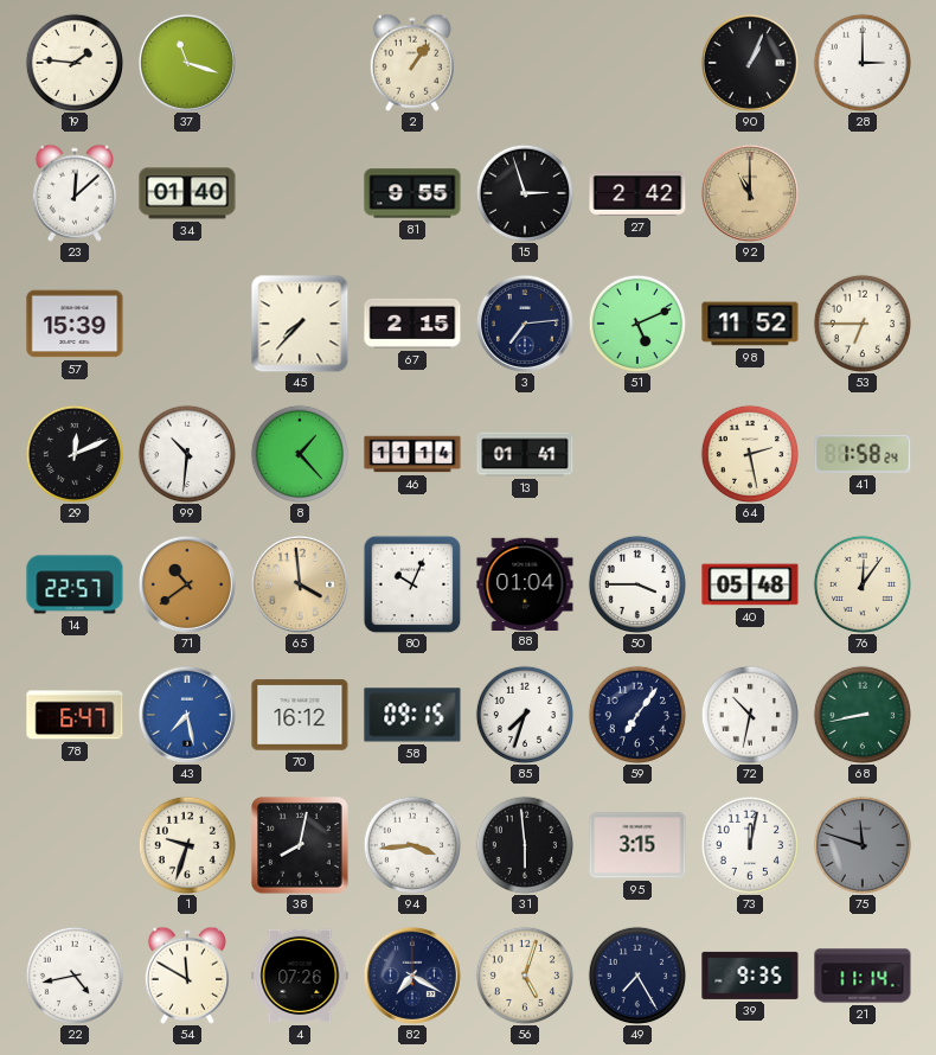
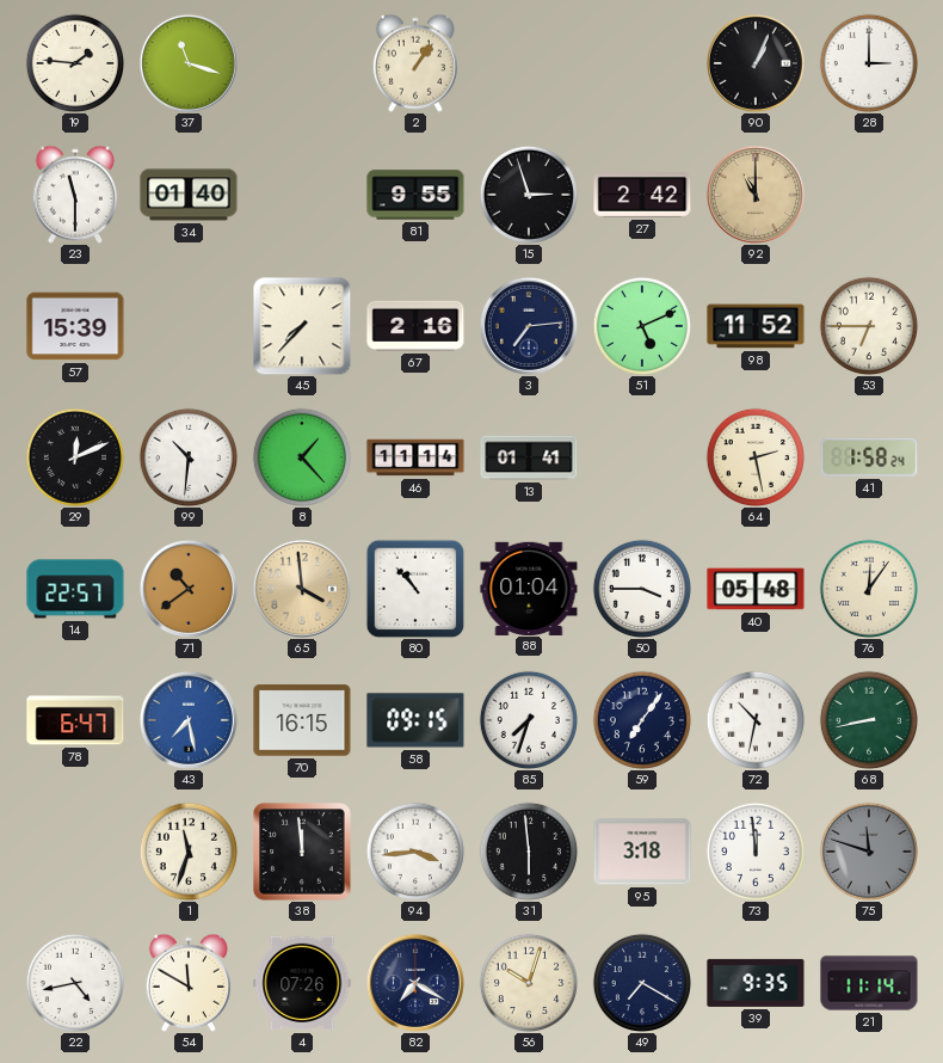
23: 12:08 -> 11:30 (75, 195)
67: 2:15 -> 2:16 (415, 326)
80: 10:04 -> 10:53 (415, 589)
70: 16:12 -> 16:15 (302, 720)
1: 9:33 -> 11:33 (187, 850)
38: 8:02 -> 11:59 (302, 852)
95: 3:15 -> 3:18 (642, 852)
73: 12:02 -> 11:59 (754, 850)
56: 5:03 -> 10:03 (528, 982)
49: 7:25 -> 7:20 (641, 982)
